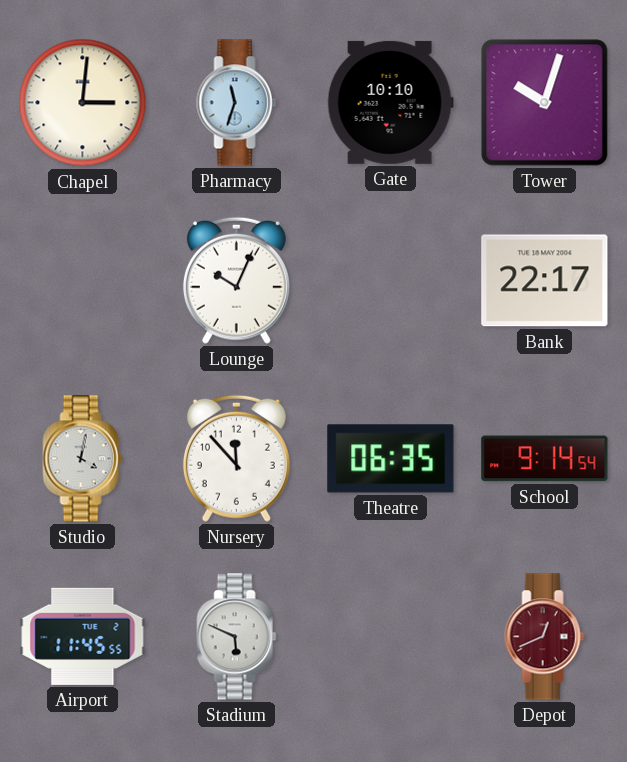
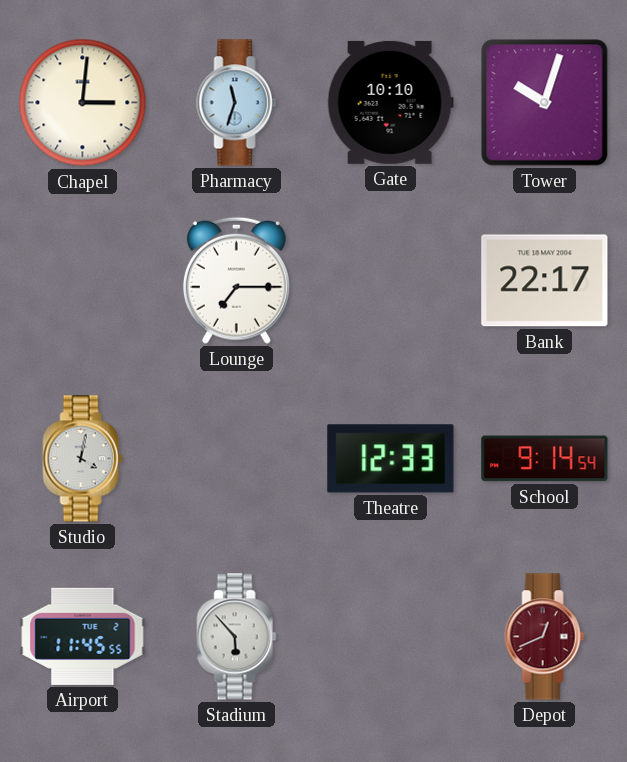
Lounge: 10:04 -> 7:15 (236, 280)
Nursery: 11:53 -> none (236, 458)
Theatre: 06:35 -> 12:33 (391, 459)
Stadium: 5:49 -> 5:53 (237, 637)
